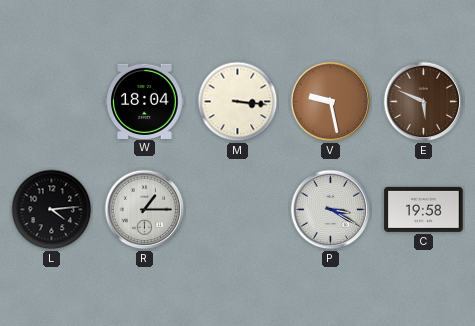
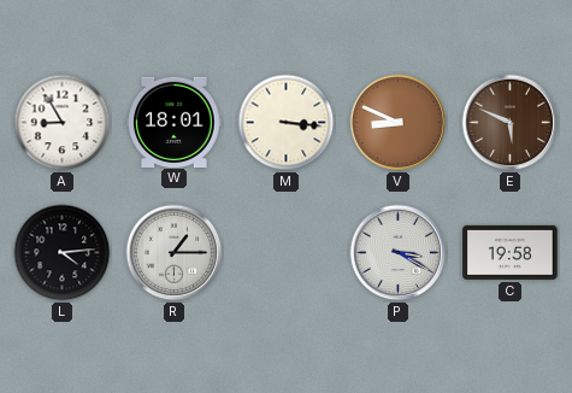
A: none -> 8:55 (63, 123)
W: 18:04 -> 18:01 (175, 122)
V: 9:28 -> 8:49 (399, 123)
